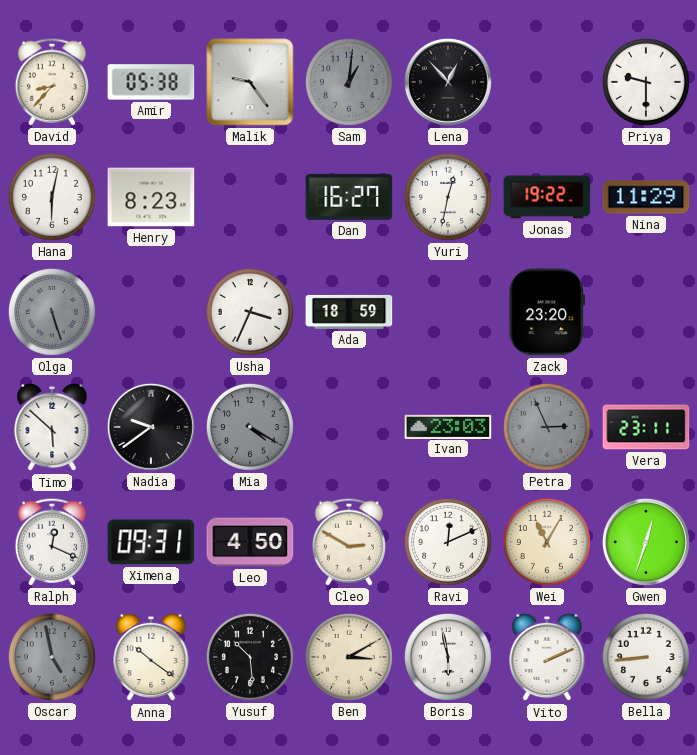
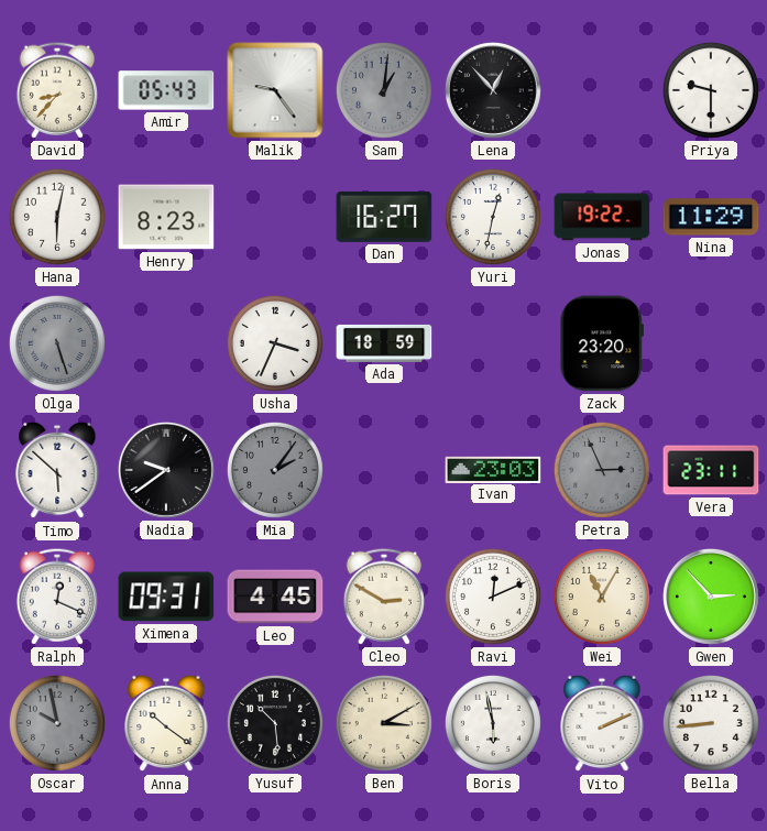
Amir: 05:38 -> 05:43 (166, 90)
Mia: 4:20 -> 2:06 (275, 470)
Leo: 4:50 -> 4:45 (275, 597)
Gwen: 12:33 -> 2:53 (711, 597)
Oscar: 4:58 -> 9:58 (57, 723)
